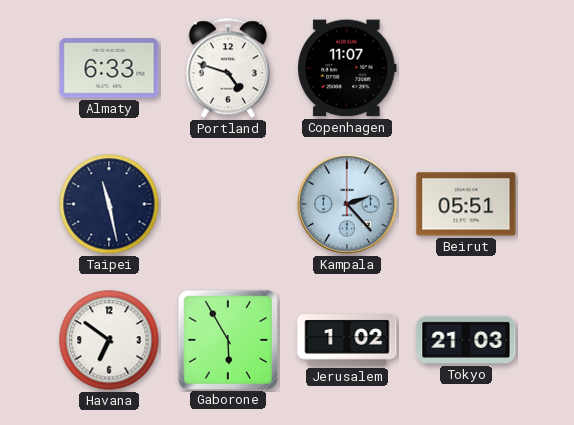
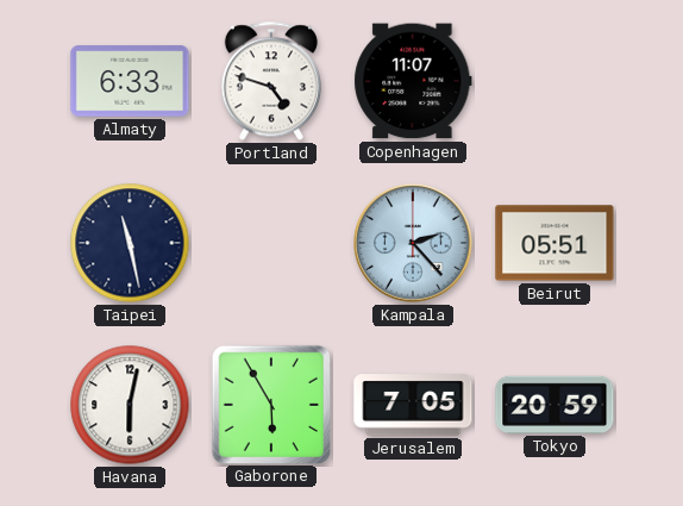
Havana: 6:51 -> 6:02 (130, 405)
Jerusalem: 1:02 -> 7:05 (413, 405)
Tokyo: 21:03 -> 20:59 (554, 405)
